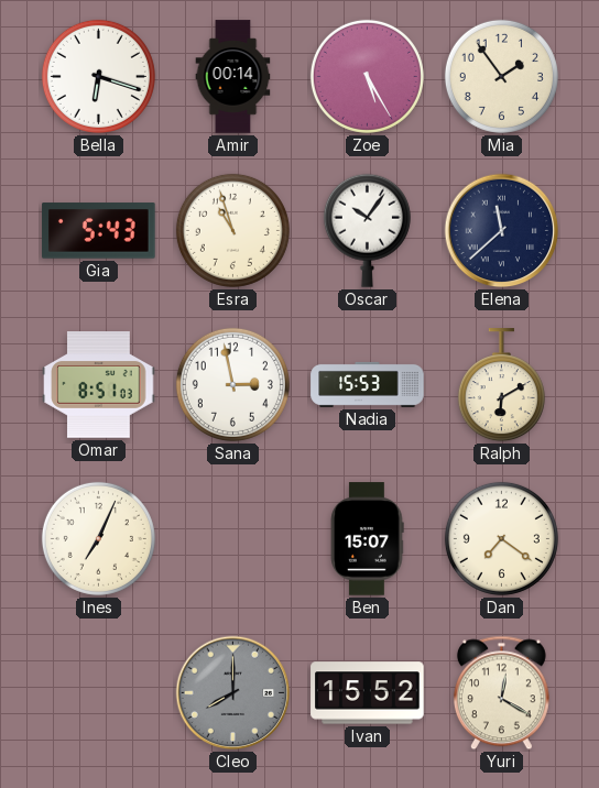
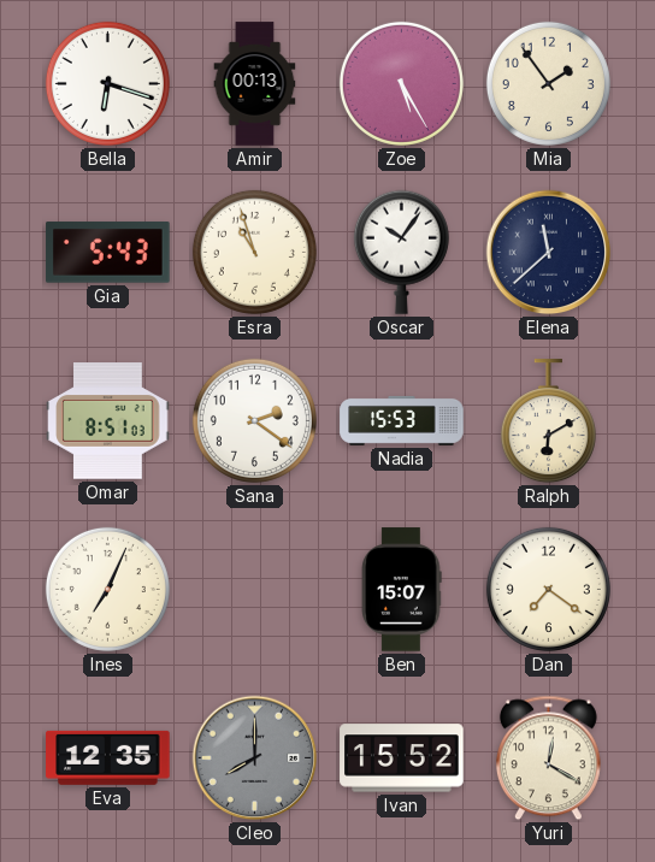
Amir: 00:14 -> 00:13 (255, 84)
Sana: 2:58 -> 2:21 (254, 420)
Eva: none -> 12:35 (108, 757)
